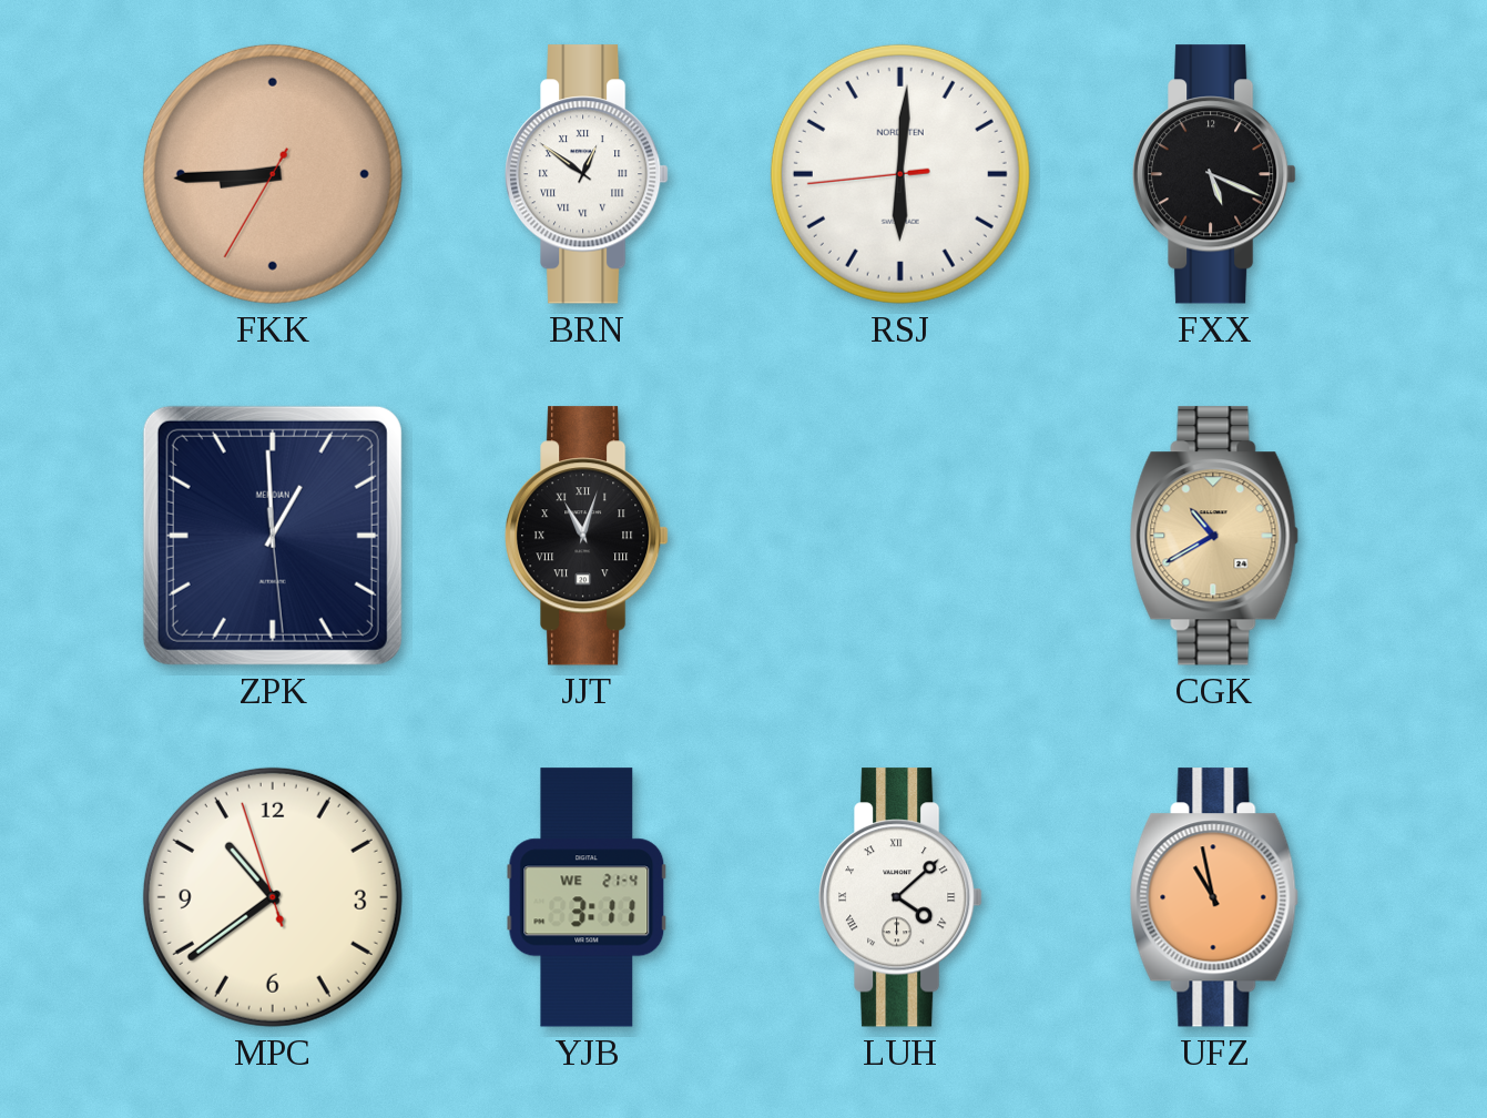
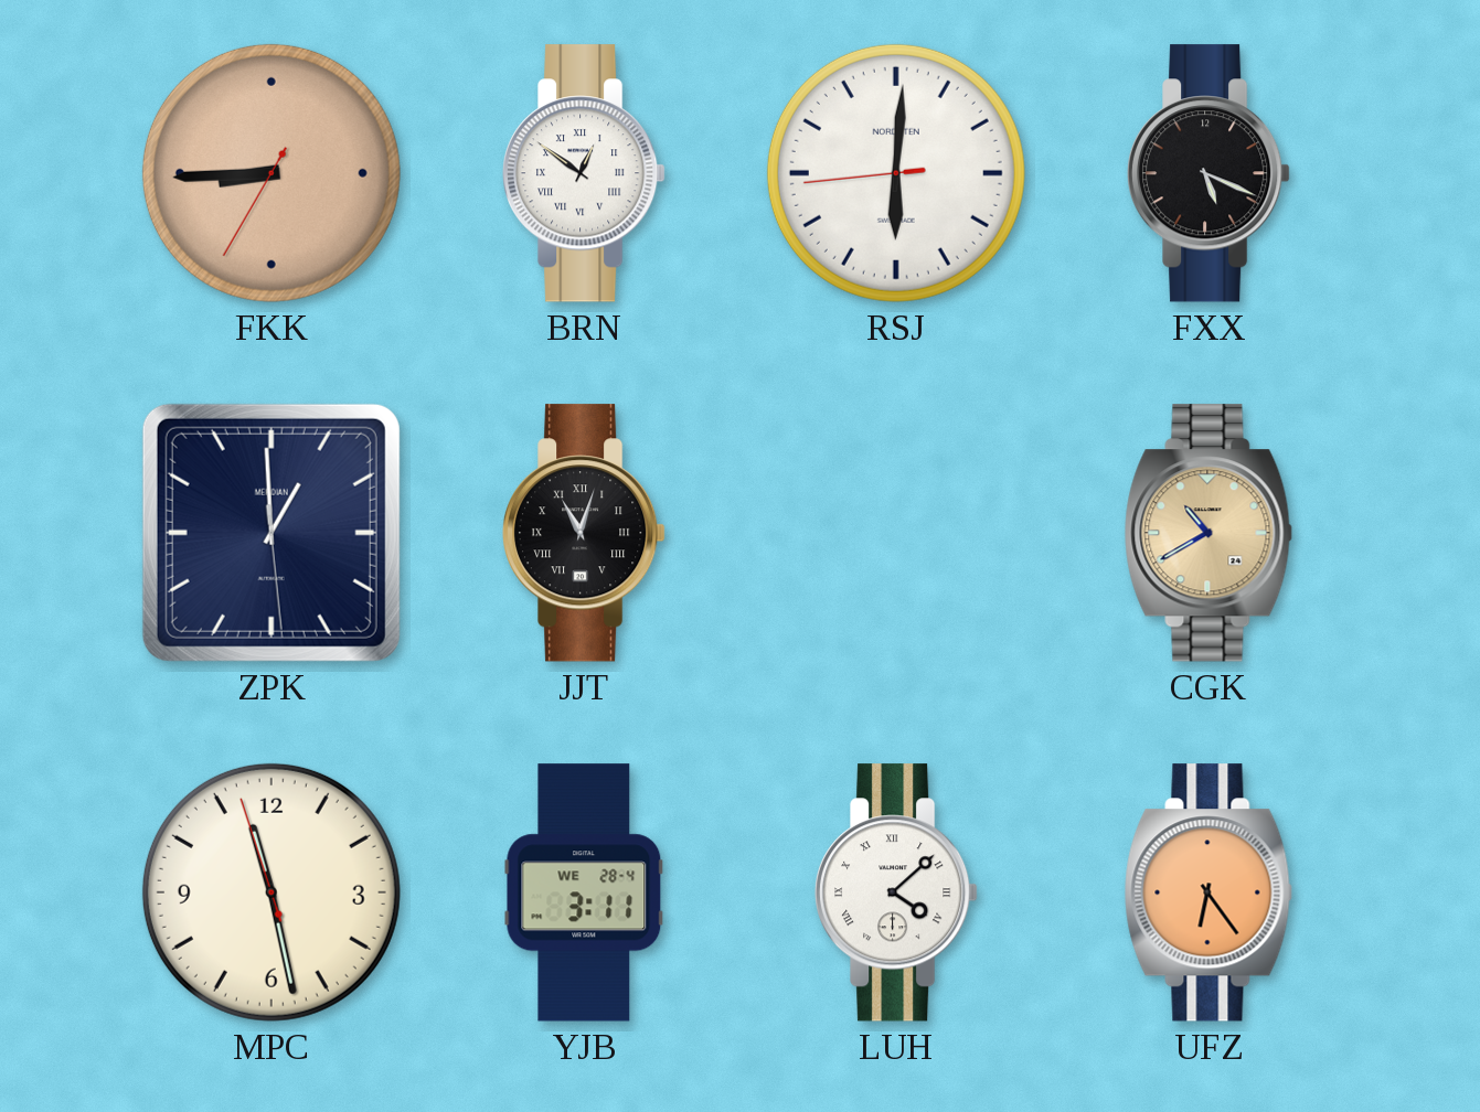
MPC: 10:38 -> 11:27 (271, 892)
YJB date: WE 21-4 -> WE 28-4 (584, 892)
UFZ: 10:58 -> 6:24 (1209, 892)
